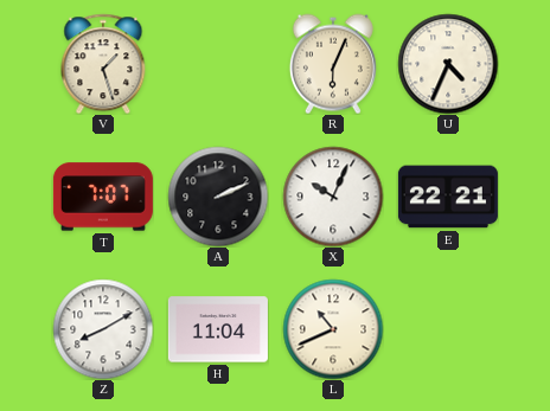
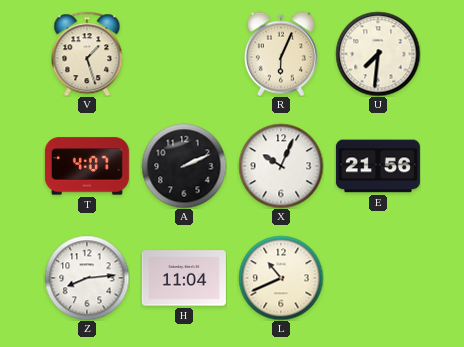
U: 4:34 -> 7:31 (378, 54)
T: 7:07 -> 4:07 (87, 166)
E: 22:21 -> 21:56 (378, 166)
Z: 8:10 -> 8:14 (87, 278)
